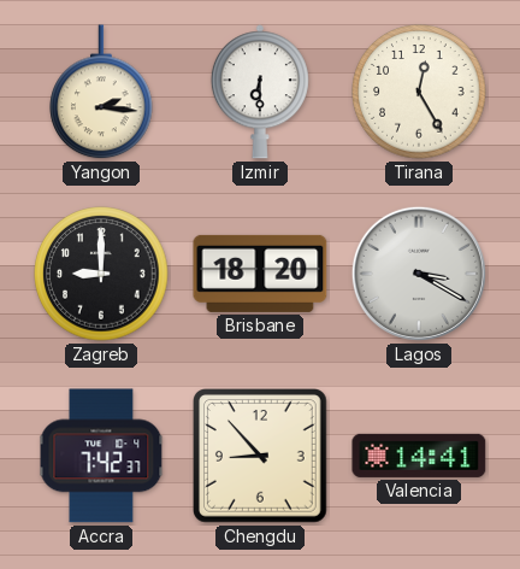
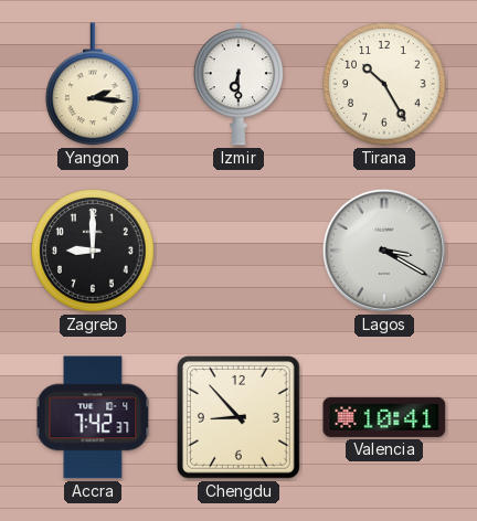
Tirana: 12:25 -> 10:25 (384, 84)
Brisbane: 18:20 -> none (260, 274)
Valencia: 14:41 -> 10:41 (384, 417)
